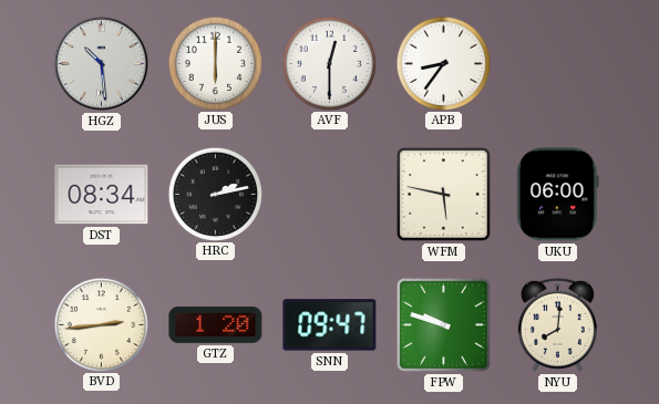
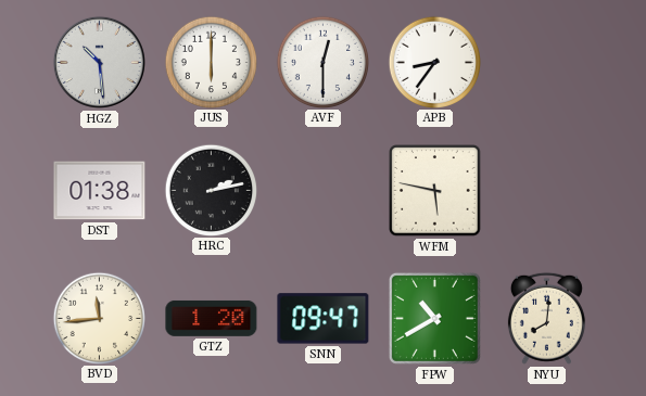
DST: 08:34 -> 01:38 (100, 191)
UKU: 06:00 -> none (558, 195)
BVD: 2:44 -> 11:44 (99, 318)
FPW: 9:48 -> 10:40 (434, 318)
